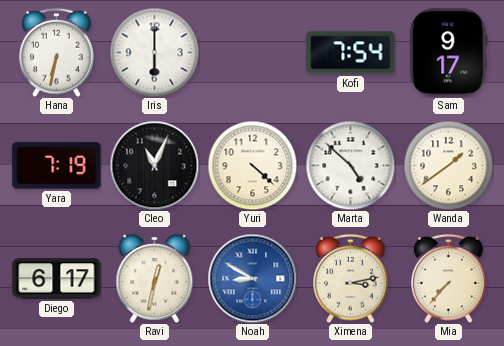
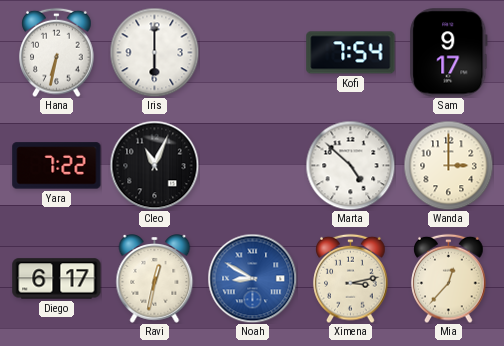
Yara: 7:19 -> 7:22 (57, 166)
Yuri: 4:22 -> none (252, 165)
Wanda: 1:39 -> 3:00 (448, 165)
Mia: 7:37 -> 12:37 (449, 278)
